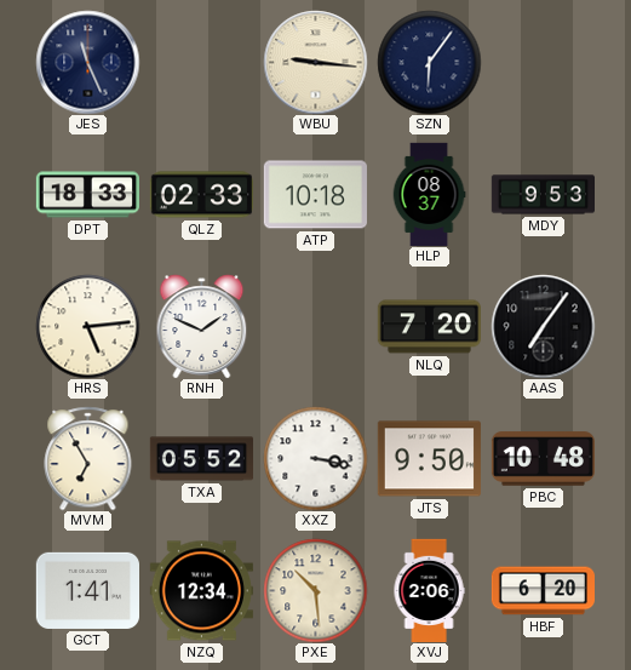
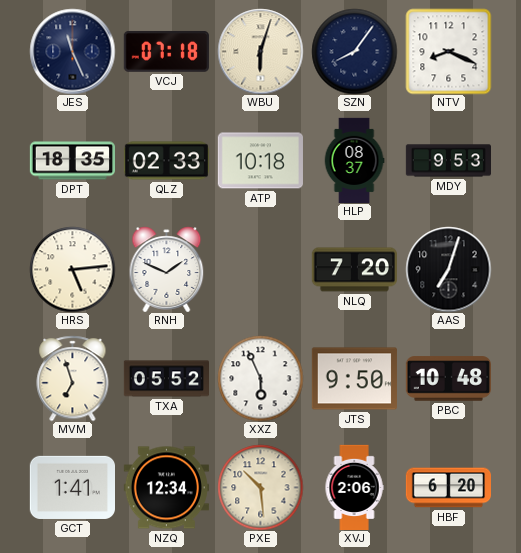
VCJ: none -> 07:18 (166, 51)
WBU: 9:16 -> 6:03 (260, 51)
SZN: 6:06 -> 8:06 (354, 51)
NTV: none -> 8:19 (448, 51)
DPT: 18:33 -> 18:35 (72, 161)
AAS: 7:06 -> 7:03 (448, 269)
MVM: 6:55 -> 6:57 (73, 378)
XXZ: 3:17 -> 5:56 (260, 378)
